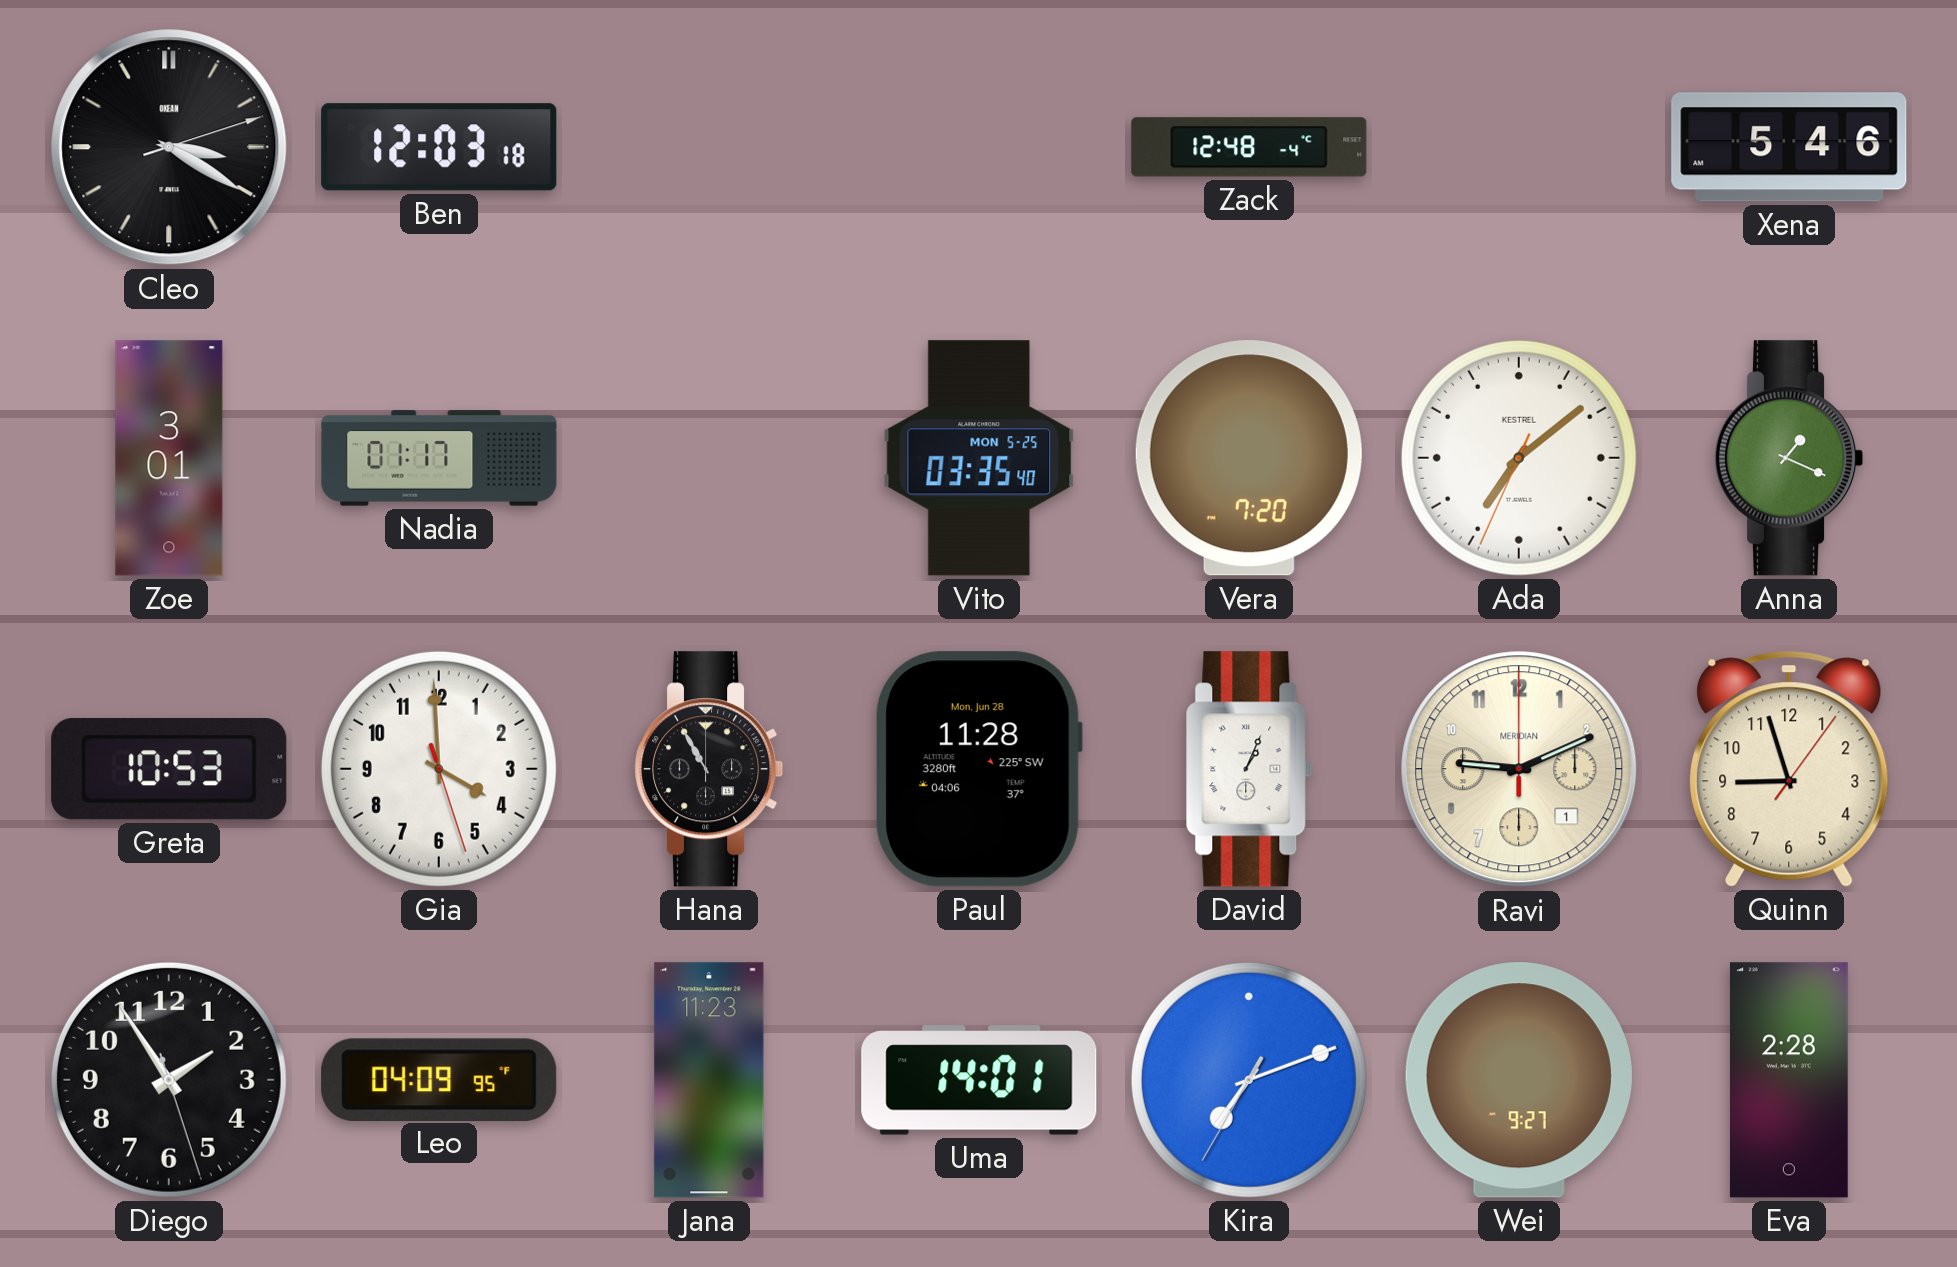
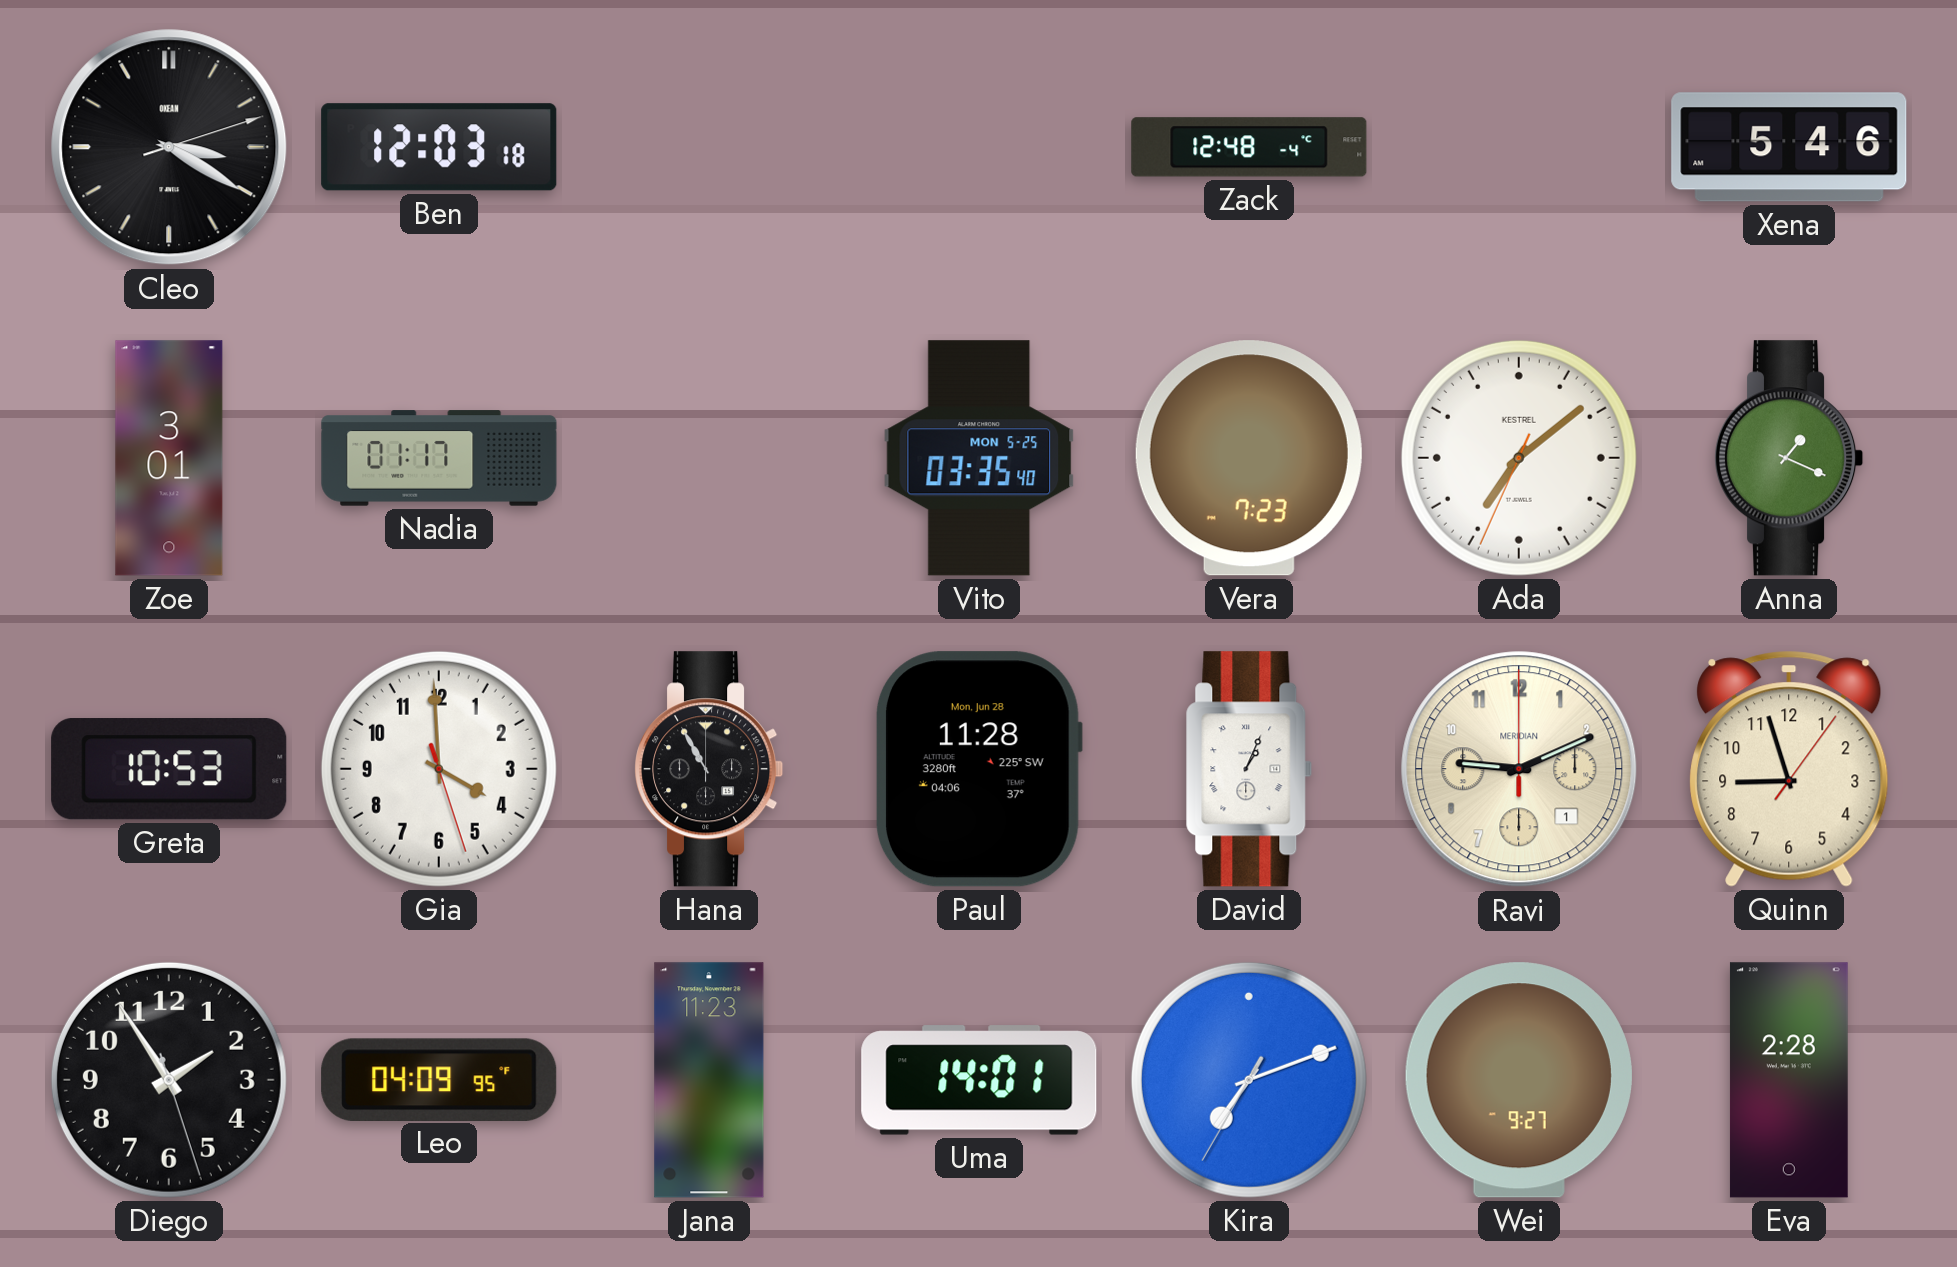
Vera: 7:20 -> 7:23 (1249, 458)
